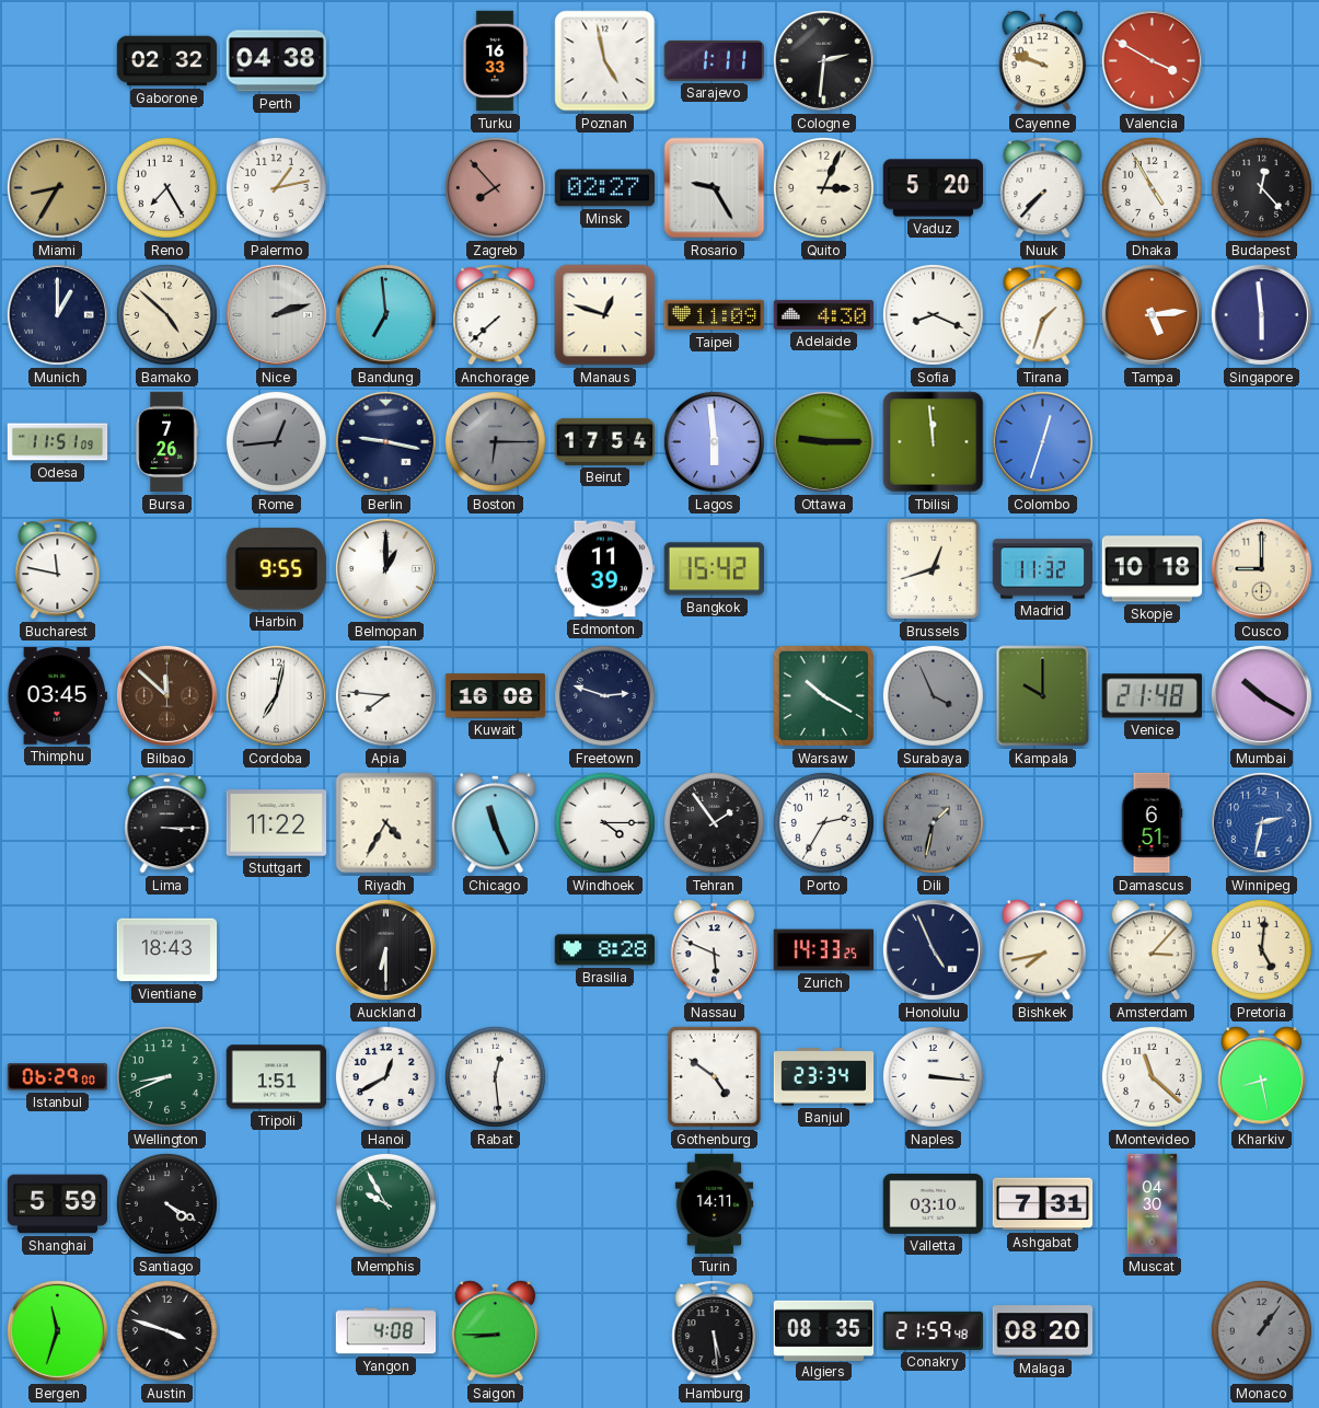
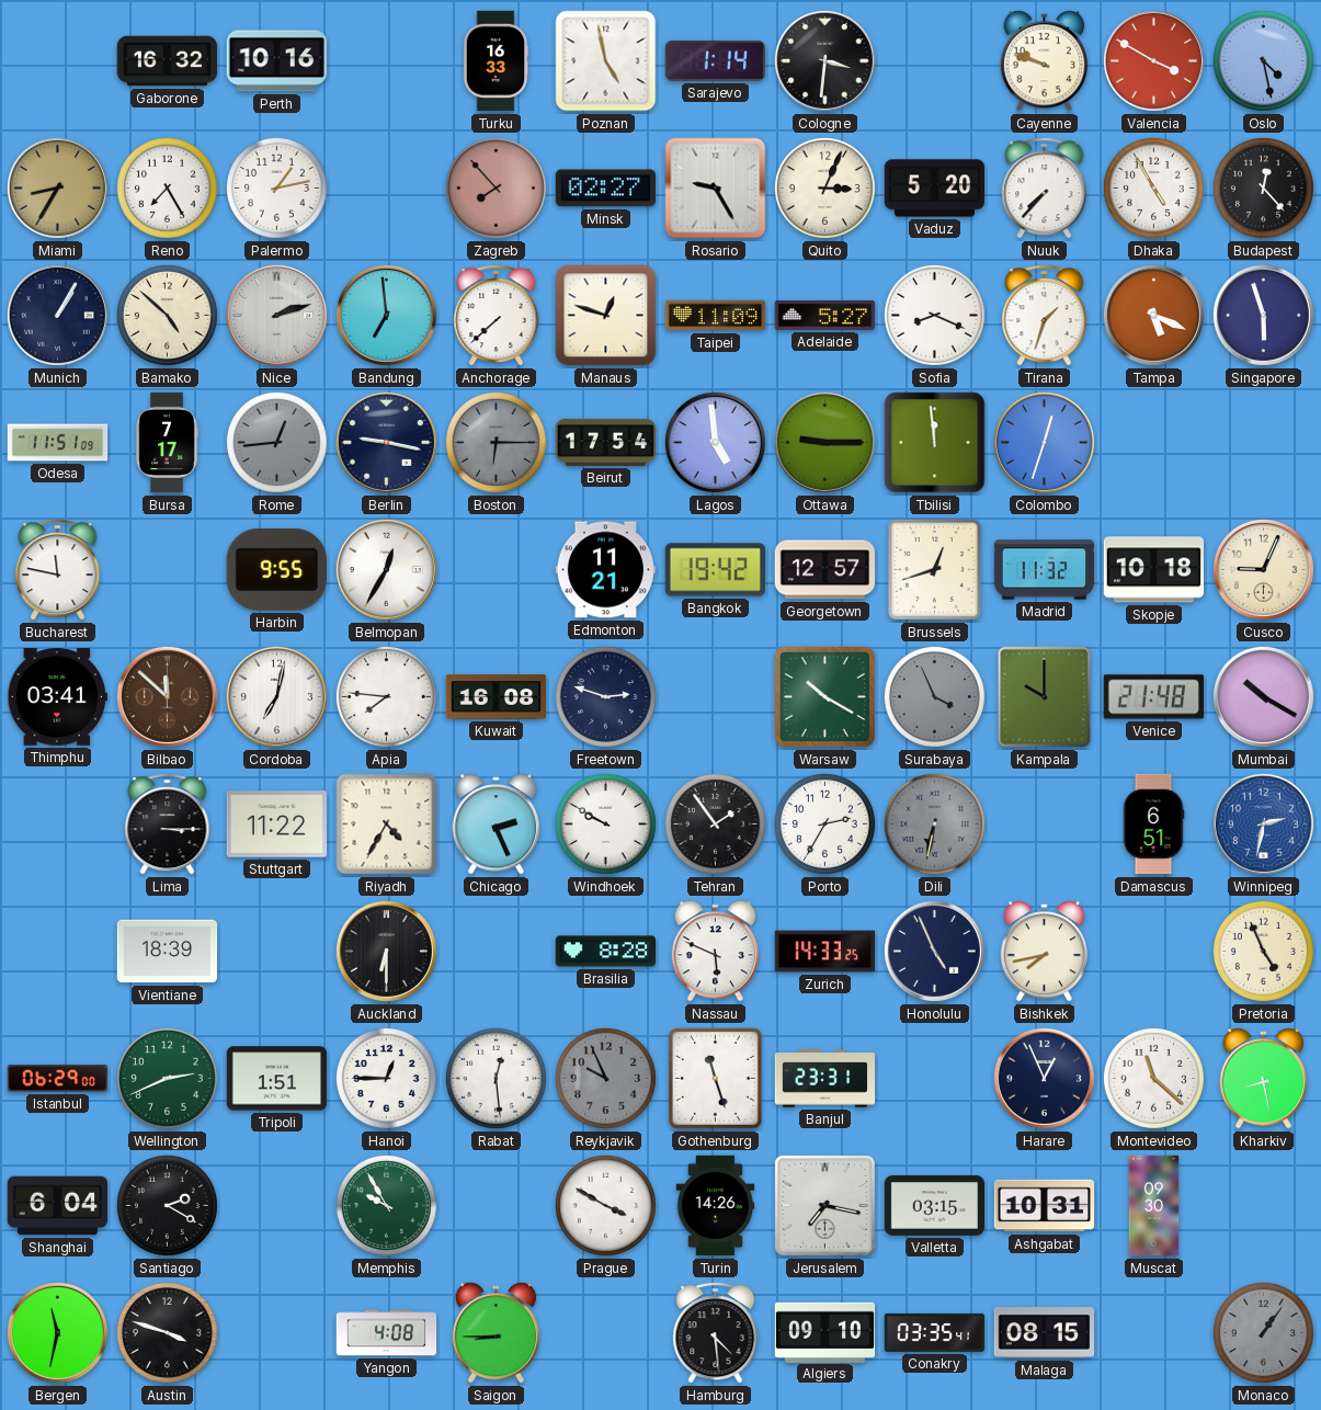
Gaborone: 02:32 -> 16:32 (168, 61)
Perth: 04:38 -> 10:16 (276, 61)
Sarajevo: 1:11 -> 1:14 (715, 60)
Cologne: 2:31 -> 3:31 (824, 60)
Oslo: none -> 4:28 (1263, 60)
Munich: 1:00 -> 1:05 (57, 315)
Adelaide: 4:30 -> 5:27 (825, 315)
Tampa: 5:14 -> 5:19 (1153, 315)
Singapore: 5:59 -> 5:57 (1263, 315)
Bursa: 7:26 -> 7:17 (167, 443)
Lagos: 5:59 -> 4:59 (715, 442)
Belmopan: 1:00 -> 12:35 (386, 569)
Edmonton: 11:39 -> 11:21 (606, 570)
Bangkok: 15:42 -> 19:42 (715, 570)
Georgetown: none -> 12:57 (825, 570)
Cusco: 9:00 -> 9:04 (1263, 569)
Thimphu: 03:45 -> 03:41 (58, 697)
Chicago: 11:26 -> 2:26 (497, 825)
Windhoek: 4:15 -> 9:50 (605, 823)
Dili: 1:32 -> 6:32 (934, 823)
Vientiane: 18:43 -> 18:39 (168, 952)
Amsterdam: 3:07 -> none (1153, 950)
Pretoria: 5:01 -> 4:56 (1263, 951)
Wellington: 8:41 -> 2:41 (167, 1078)
Hanoi: 12:40 -> 12:45 (386, 1078)
Reykjavik: none -> 9:56 (605, 1078)
Gothenburg: 4:51 -> 11:27 (715, 1078)
Banjul: 23:34 -> 23:31 (825, 1079)
Naples: 3:16 -> none (933, 1076)
Harare: none -> 12:56 (1044, 1078)
Shanghai: 5:59 -> 6:04 (58, 1206)
Santiago: 4:20 -> 2:20 (167, 1205)
Prague: none -> 3:50 (605, 1205)
Turin: 14:11 -> 14:26 (716, 1206)
Jerusalem: none -> 7:17 (824, 1205)
Valletta: 03:10 -> 03:15 (935, 1205)
Ashgabat: 7:31 -> 10:31 (1045, 1206)
Muscat: 04:30 -> 09:30 (1154, 1206)
Bergen: 11:33 -> 11:32 (57, 1332)
Hamburg: 5:29 -> 4:29 (716, 1333)
Algiers: 08:35 -> 09:10 (825, 1332)
Conakry: 21:59 -> 03:35 (935, 1332)
Malaga: 08:20 -> 08:15 (1045, 1333)
